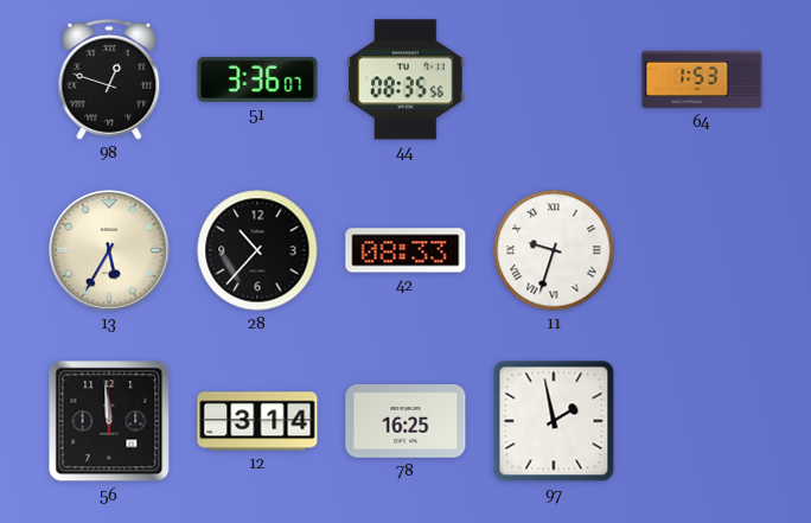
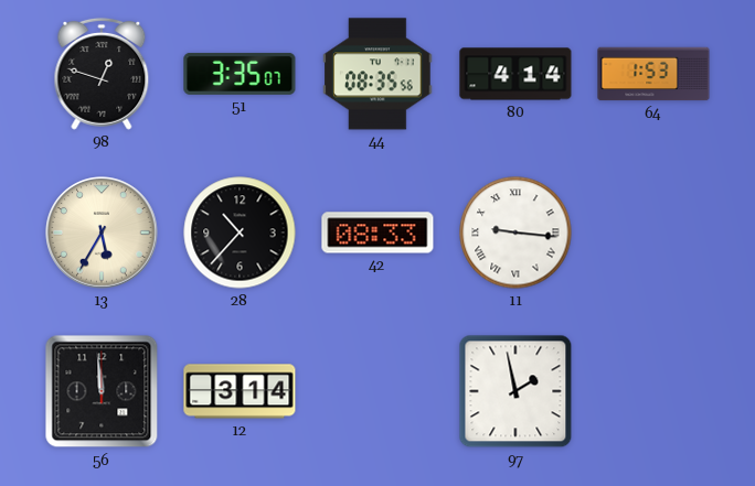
51: 3:36 -> 3:35 (240, 74)
80: none -> 4:14 (515, 74)
11: 9:33 -> 9:16 (515, 233)
78: 16:25 -> none (405, 422)
